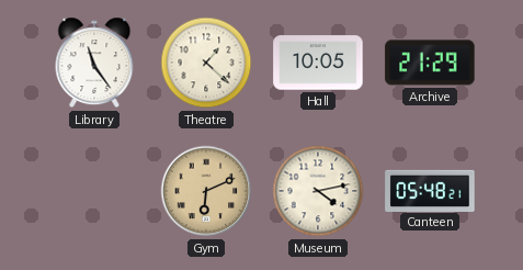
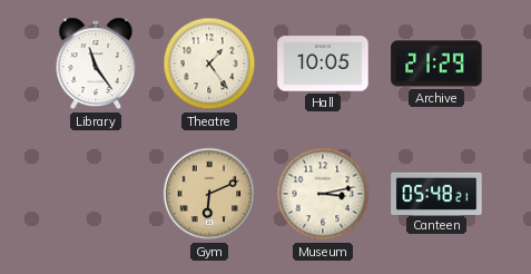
Theatre: 1:22 -> 1:24 (209, 63)
Museum: 4:13 -> 3:13 (323, 194)
